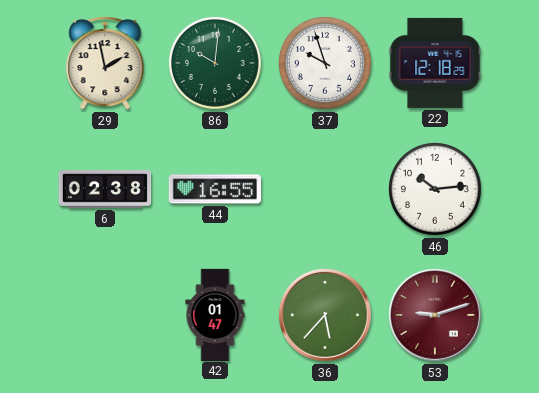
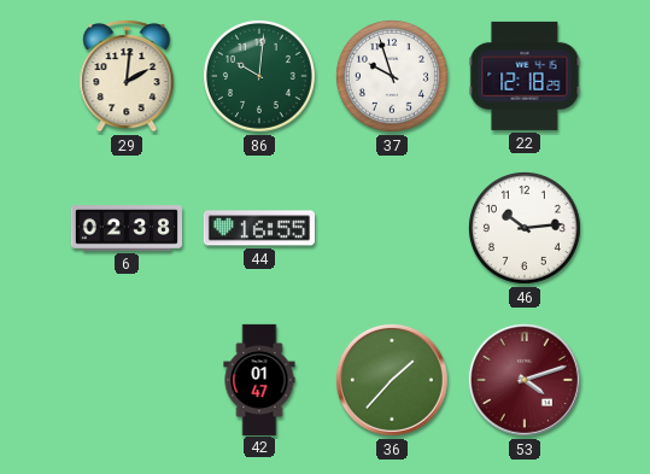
29: 1:58 -> 2:01 (127, 76)
36: 5:37 -> 1:37 (392, 380)
53: 9:12 -> 4:12 (525, 380)
